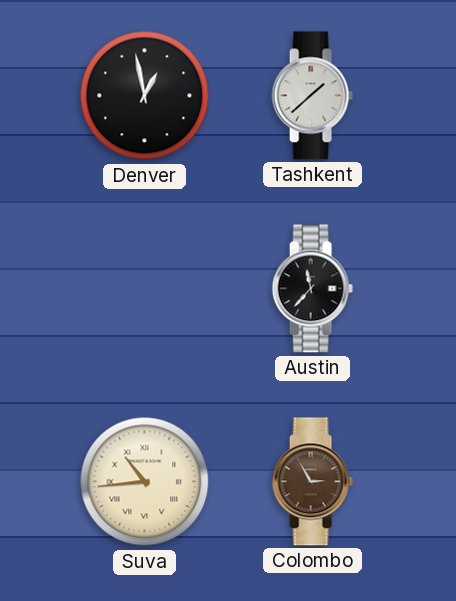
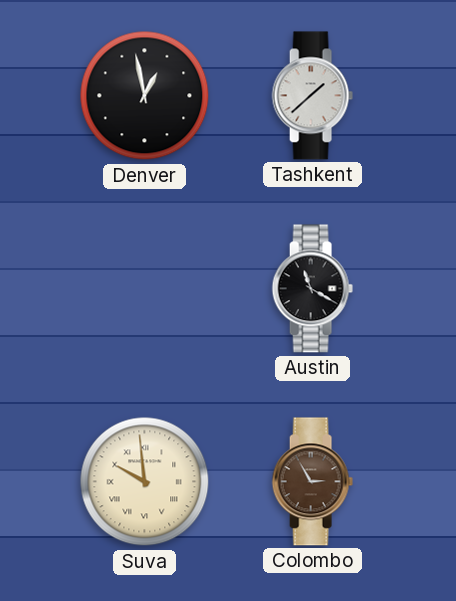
Austin: 11:37 -> 11:20 (312, 289)
Suva: 10:44 -> 9:59 (145, 482)
